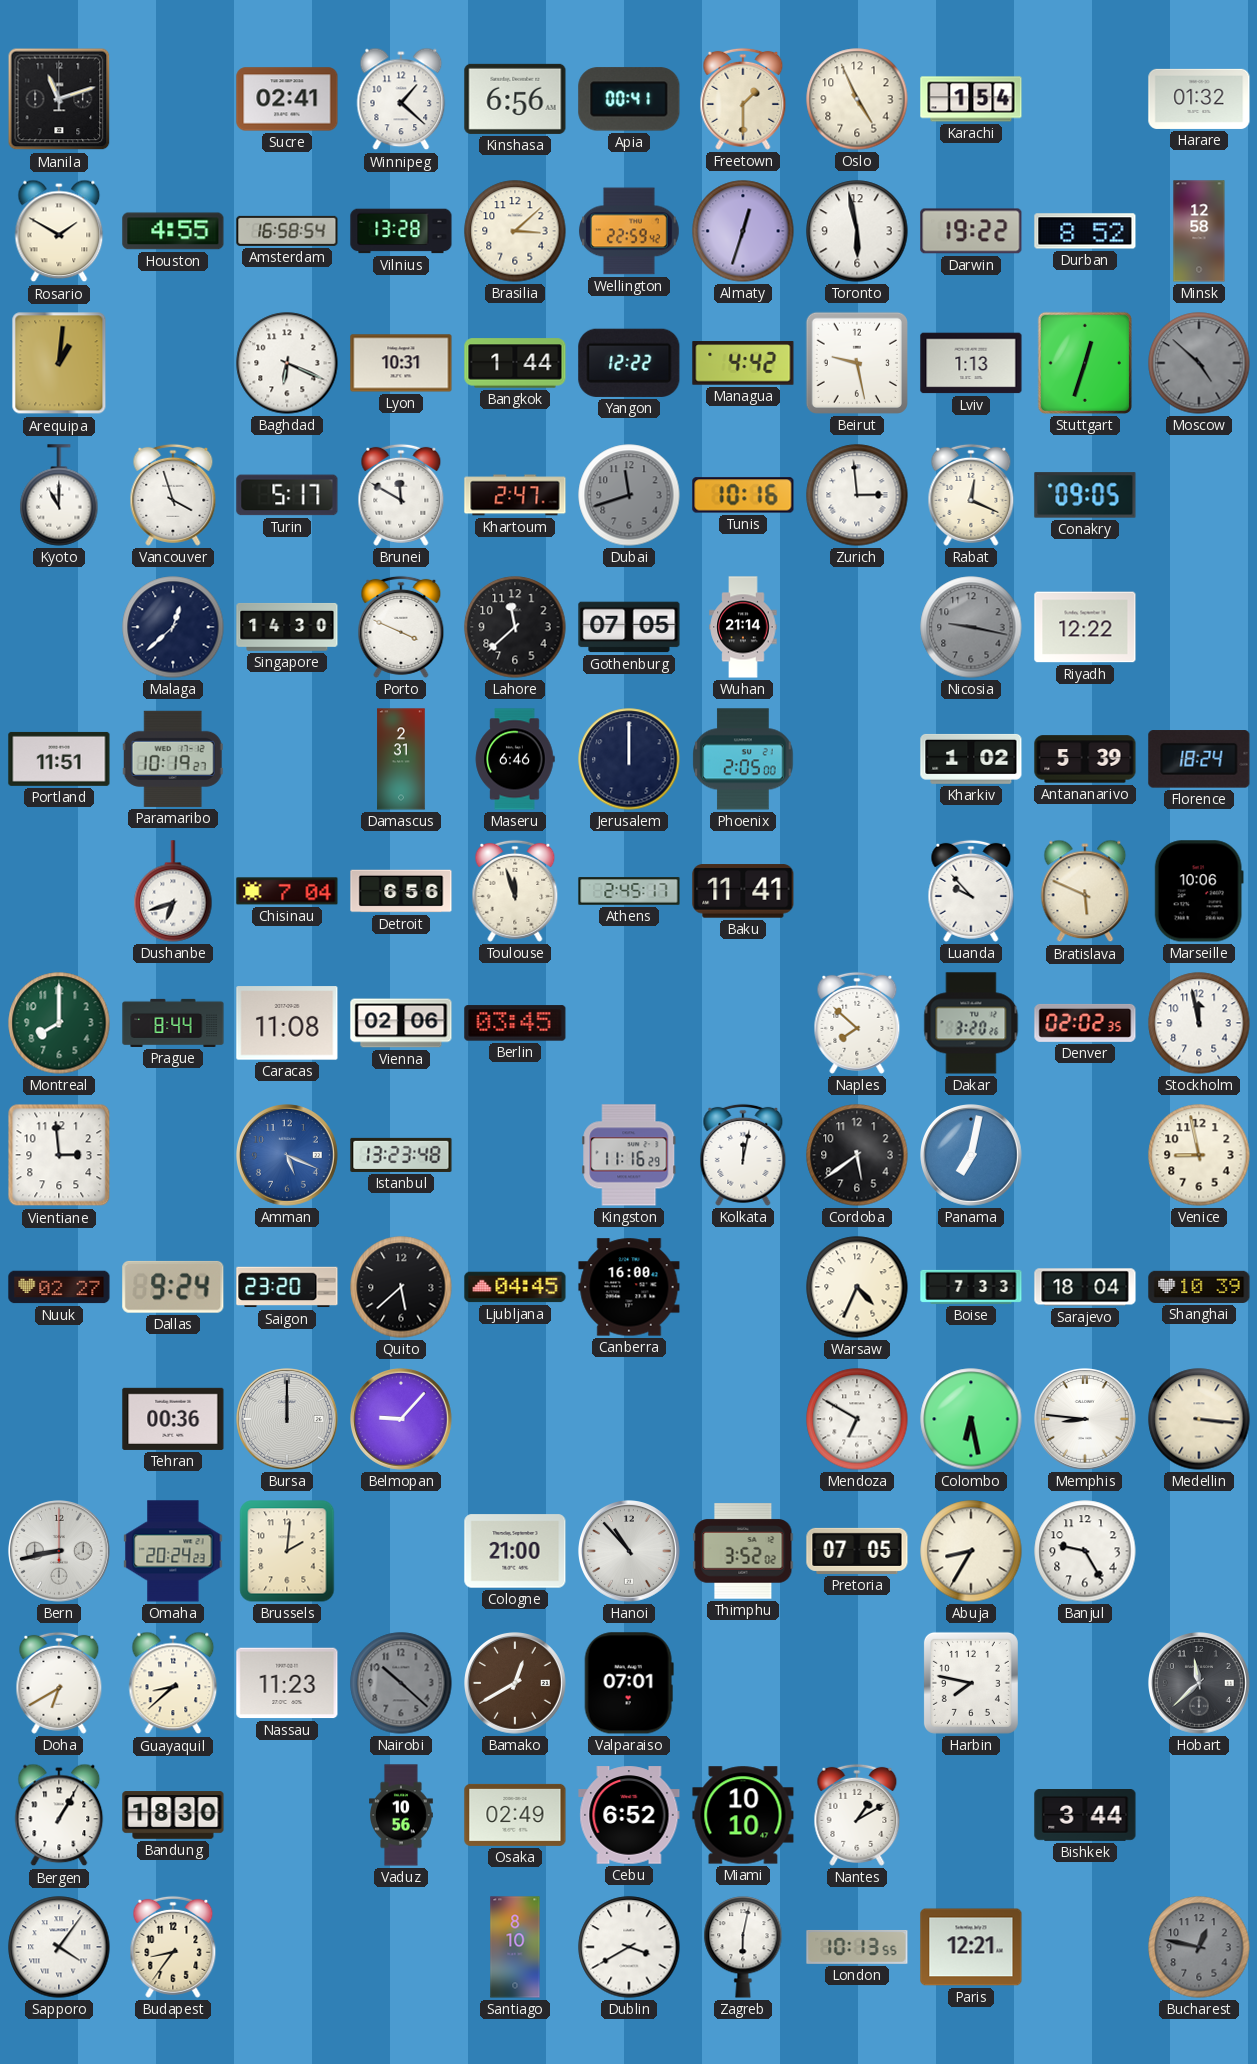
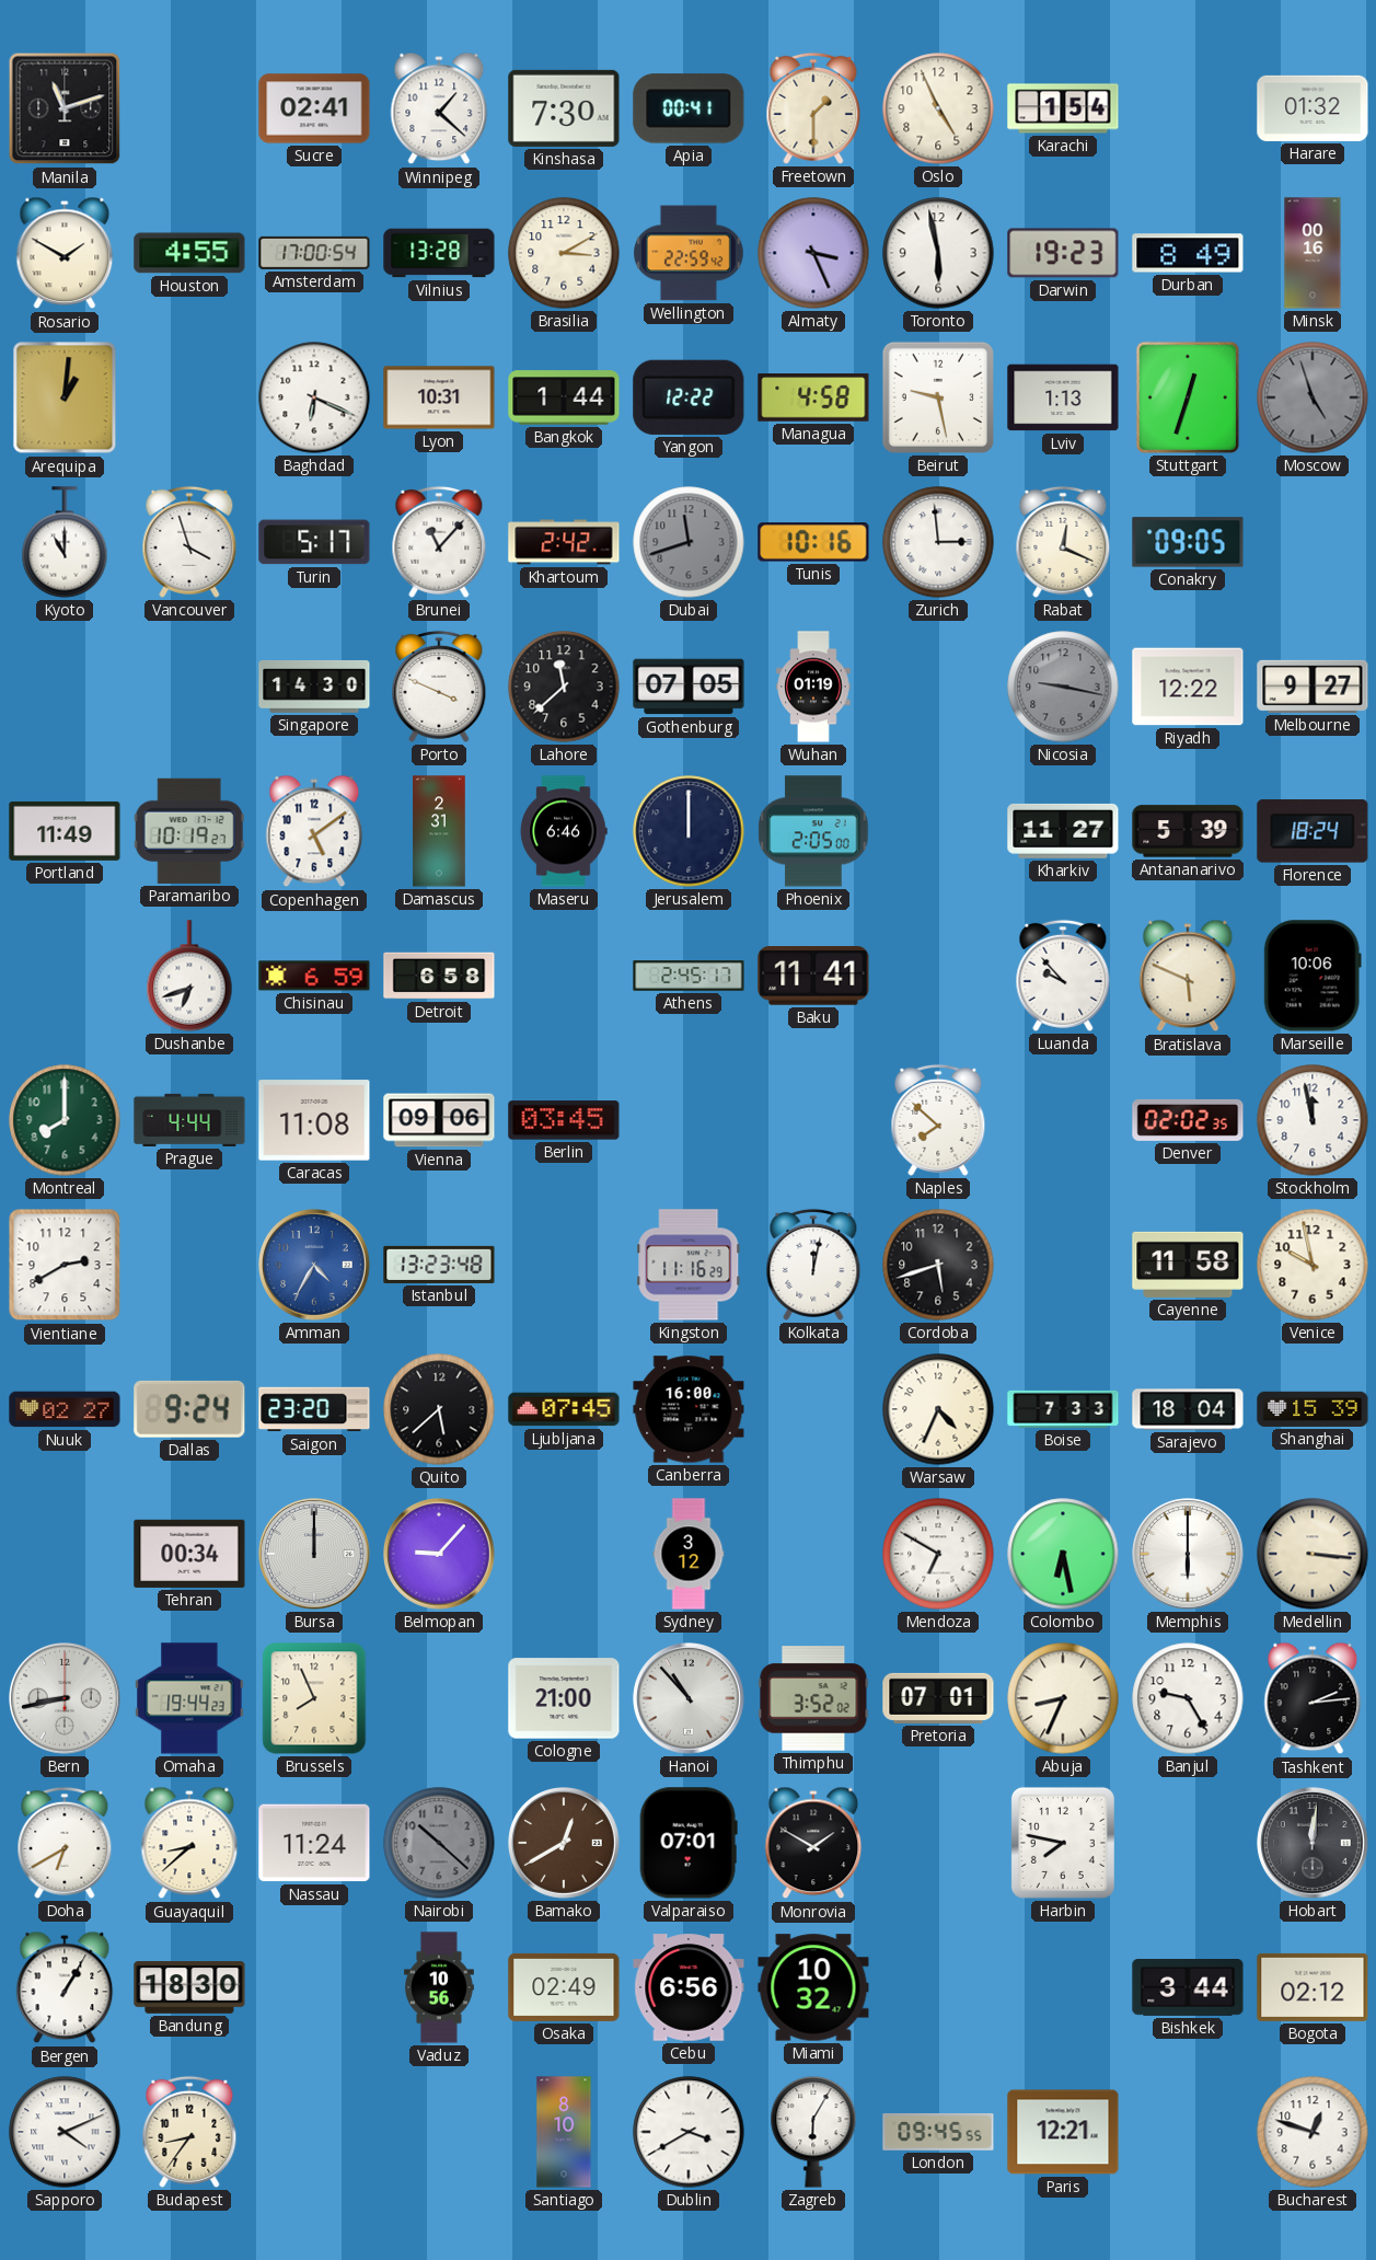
Kinshasa: 6:56 -> 7:30 (564, 108)
Amsterdam: 16:58 -> 17:00 (314, 253)
Brasilia: 3:08 -> 3:10 (564, 253)
Almaty: 12:33 -> 3:26 (813, 253)
Darwin: 19:22 -> 19:23 (1063, 253)
Durban: 8:52 -> 8:49 (1188, 253)
Minsk: 12:58 -> 00:16 (1313, 253)
Managua: 4:42 -> 4:58 (813, 397)
Moscow: 4:52 -> 4:57 (1313, 397)
Brunei: 11:50 -> 11:07 (439, 542)
Khartoum: 2:47 -> 2:42 (564, 542)
Malaga: 12:38 -> none (173, 627)
Wuhan: 21:14 -> 01:19 (813, 687)
Melbourne: none -> 9:27 (1313, 687)
Portland: 11:51 -> 11:49 (65, 831)
Copenhagen: none -> 5:09 (314, 831)
Kharkiv: 1:02 -> 11:27 (1063, 831)
Chisinau: 7:04 -> 6:59 (314, 976)
Detroit: 6:56 -> 6:58 (439, 976)
Toulouse: 11:57 -> none (515, 891)
Prague: 8:44 -> 4:44 (189, 1120)
Vienna: 02:06 -> 09:06 (439, 1120)
Dakar: 3:20 -> none (971, 1023)
Vientiane: 2:59 -> 2:40 (65, 1265)
Amman: 5:19 -> 4:35 (315, 1266)
Cordoba: 5:39 -> 5:42 (938, 1265)
Panama: 7:02 -> none (972, 1156)
Cayenne: none -> 11:58 (1188, 1265)
Venice: 8:58 -> 9:58 (1313, 1265)
Ljubljana: 04:45 -> 07:45 (564, 1409)
Shanghai: 10:39 -> 15:39 (1313, 1409)
Tehran: 00:36 -> 00:34 (189, 1554)
Sydney: none -> 3:12 (689, 1554)
Memphis: 8:46 -> 6:00 (1189, 1555)
Omaha: 20:24 -> 19:44 (189, 1698)
Brussels: 2:01 -> 7:56 (314, 1698)
Pretoria: 07:05 -> 07:01 (938, 1698)
Abuja: 8:35 -> 8:34 (1063, 1698)
Tashkent: none -> 2:14 (1313, 1698)
Nassau: 11:23 -> 11:24 (314, 1843)
Monrovia: none -> 1:50 (813, 1843)
Hobart: 11:38 -> 12:01 (1314, 1844)
Cebu: 6:52 -> 6:56 (689, 1987)
Miami: 10:10 -> 10:32 (813, 1987)
Nantes: 1:10 -> none (857, 1815)
Bogota: none -> 02:12 (1313, 1987)
Sapporo: 4:06 -> 4:11 (65, 2132)
Zagreb: 6:02 -> 6:05 (813, 2132)
London: 10:13 -> 09:45 (938, 2132)
Bucharest: 12:47 -> 12:48 (1313, 2132)
Bucharest dial: grey -> white (1313, 2132)
